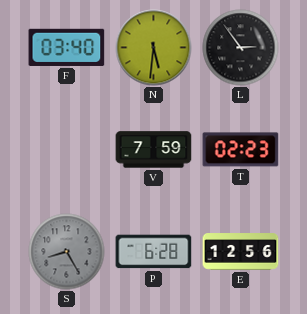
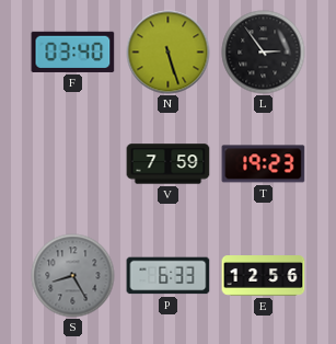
N: 5:31 -> 5:27 (169, 53)
T: 02:23 -> 19:23 (264, 164)
P: 6:28 -> 6:33 (169, 276)
